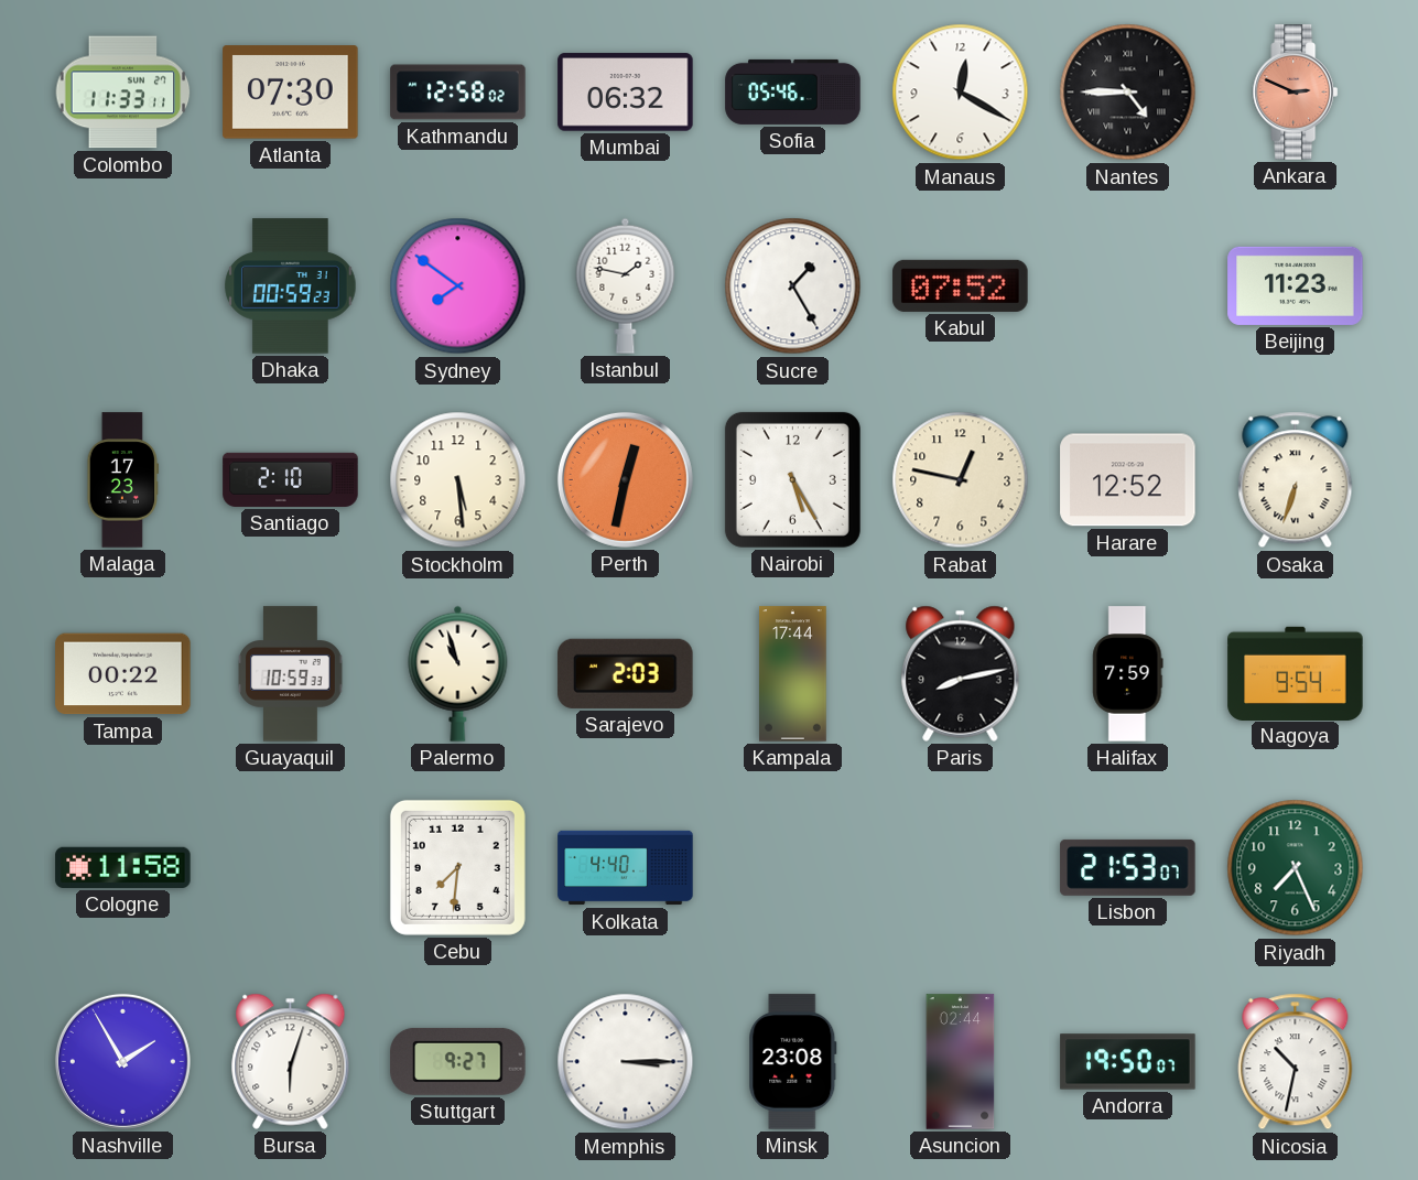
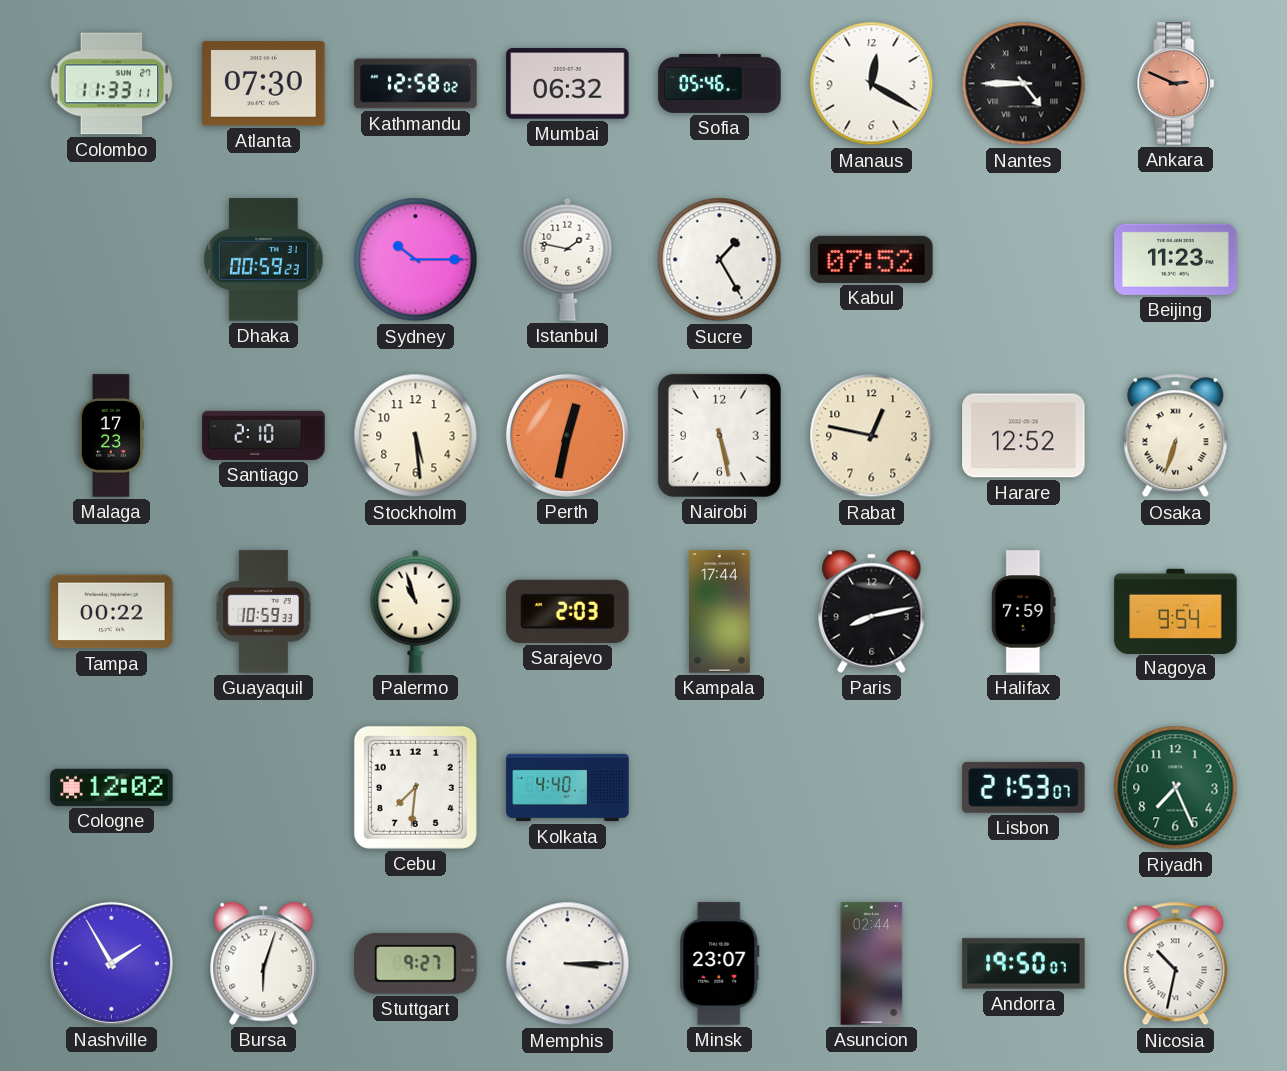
Sydney: 7:51 -> 10:15 (416, 260)
Nairobi: 5:25 -> 5:28 (719, 435)
Cologne: 11:58 -> 12:02 (112, 787)
Minsk: 23:08 -> 23:07 (720, 964)
